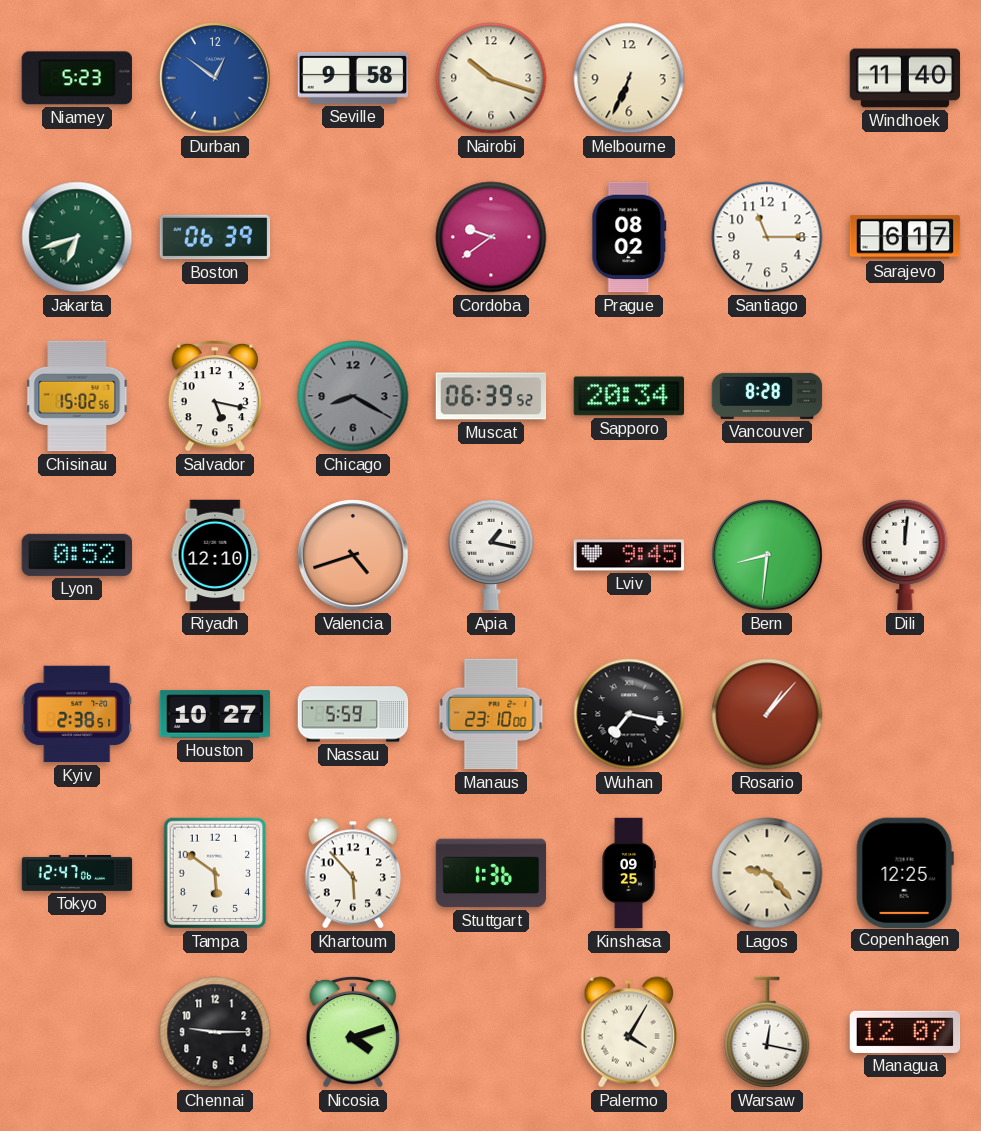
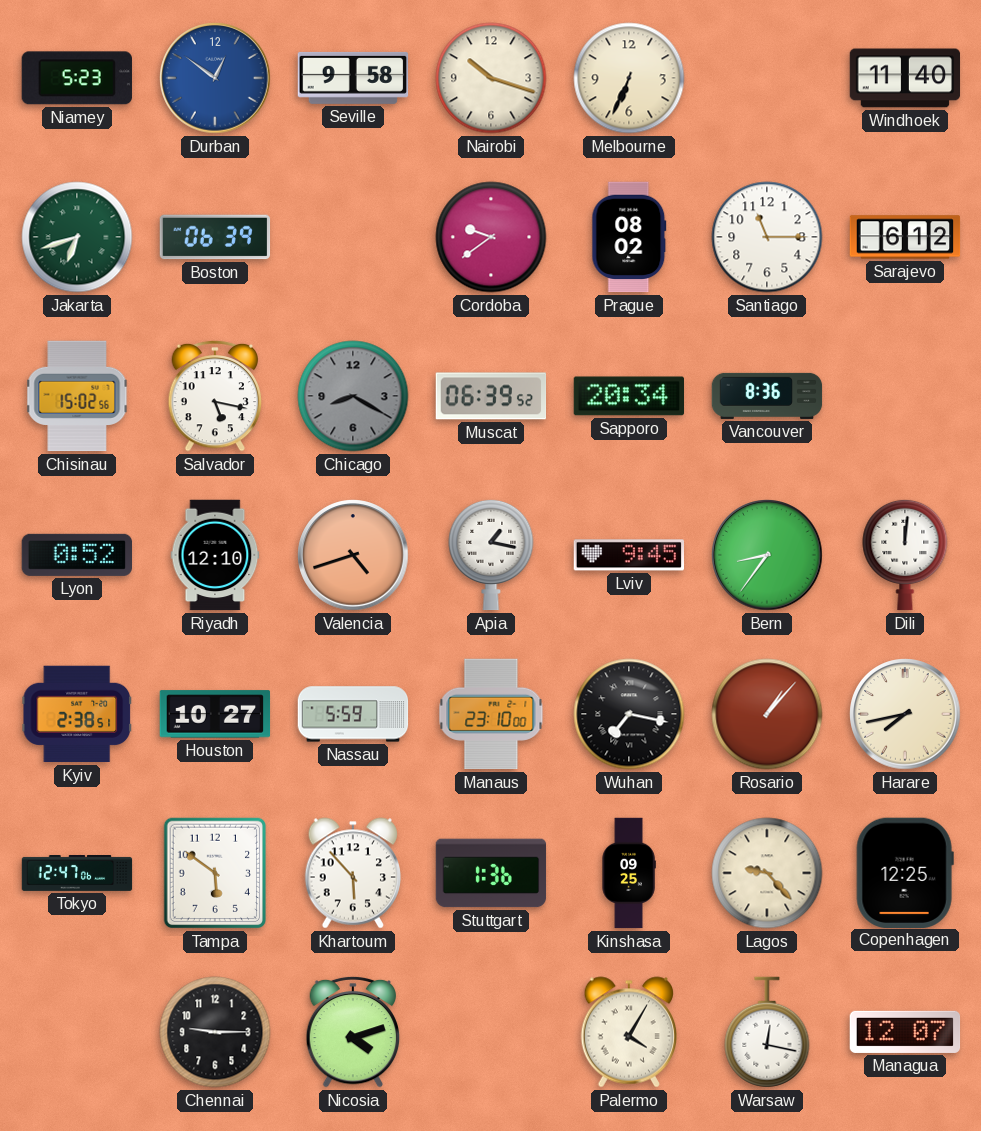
Sarajevo: 6:17 -> 6:12 (905, 237)
Vancouver: 8:28 -> 8:36 (767, 396)
Bern: 8:31 -> 8:36 (767, 555)
Harare: none -> 7:43 (905, 714)
